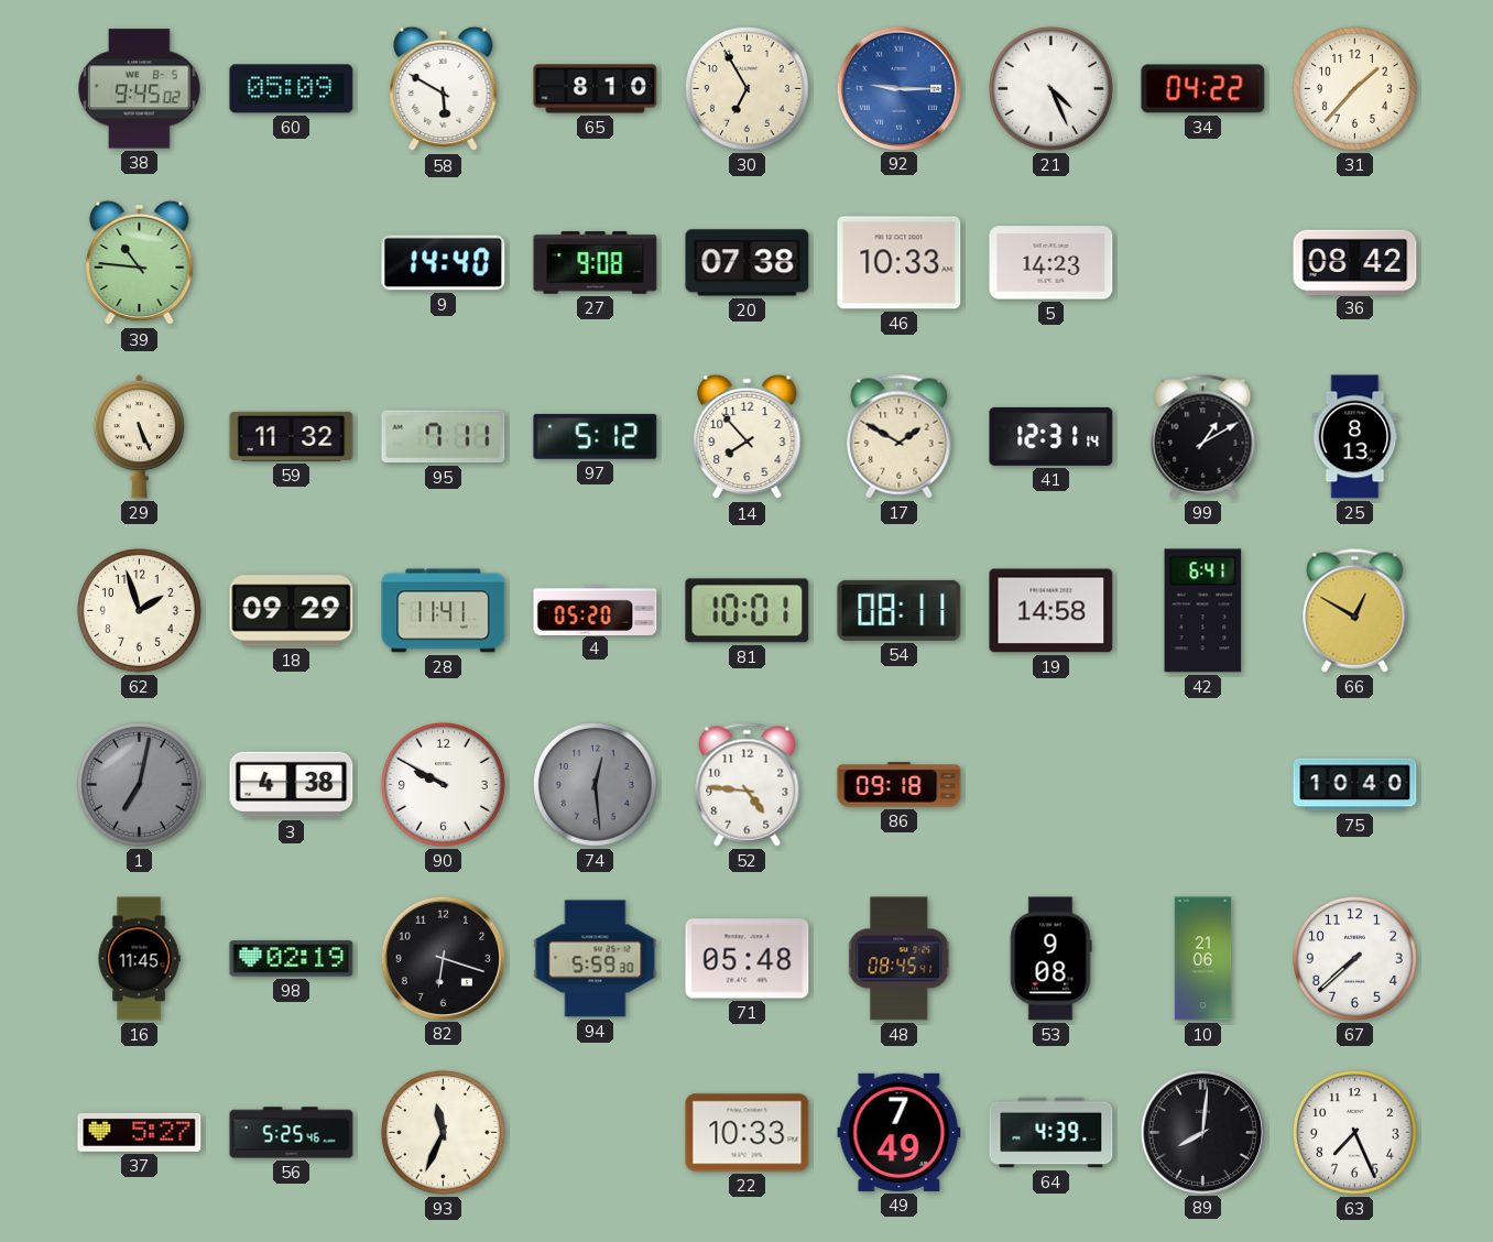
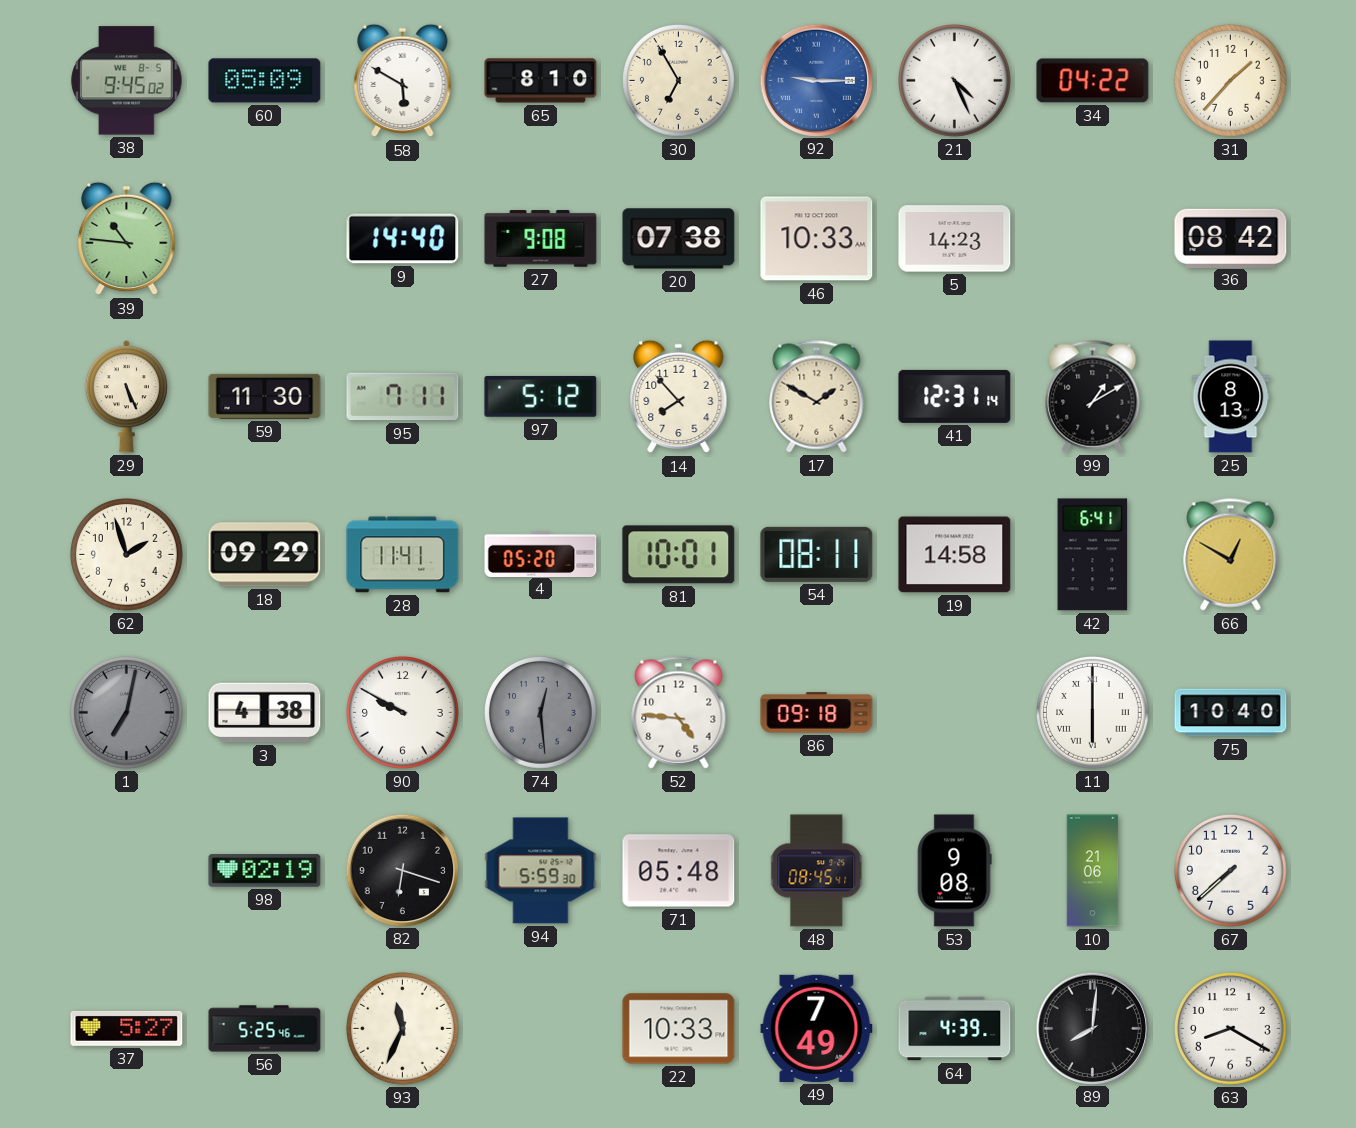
59: 11:32 -> 11:30 (265, 396)
11: none -> 6:00 (1093, 713)
16: 11:45 -> none (139, 959)
63: 7:26 -> 8:20 (1231, 1029)
